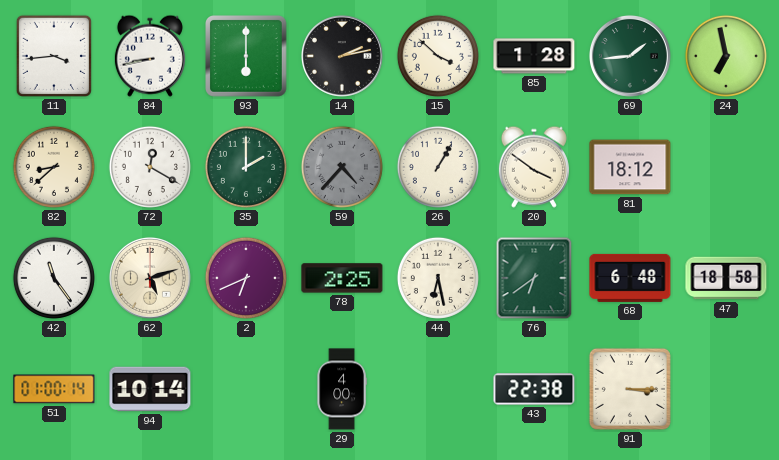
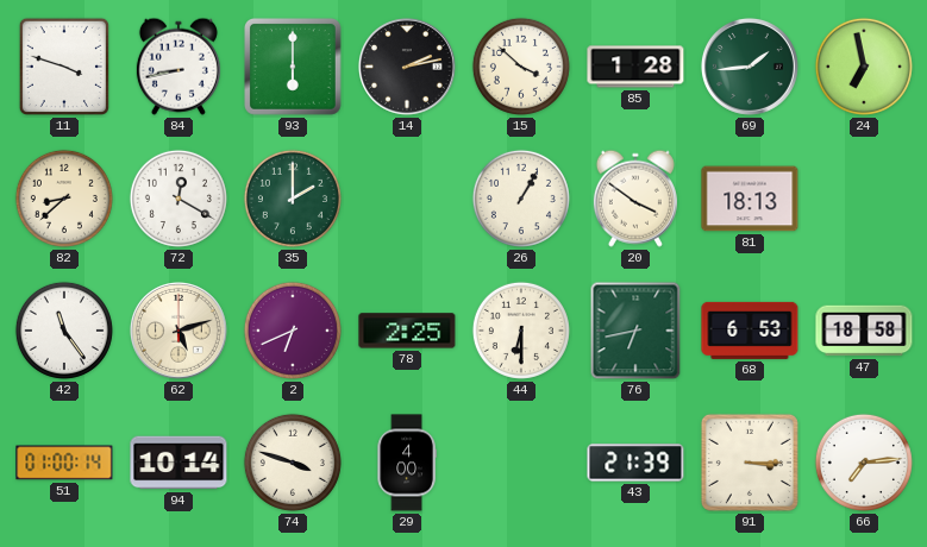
11: 3:44 -> 3:48 (64, 67)
59: 4:37 -> none (342, 167)
81: 18:12 -> 18:13 (750, 199)
44: 6:28 -> 6:30 (521, 331)
76: 6:39 -> 6:43 (635, 331)
68: 6:48 -> 6:53 (750, 331)
74: none -> 3:48 (293, 463)
43: 22:38 -> 21:39 (635, 463)
66: none -> 7:14 (864, 463)
